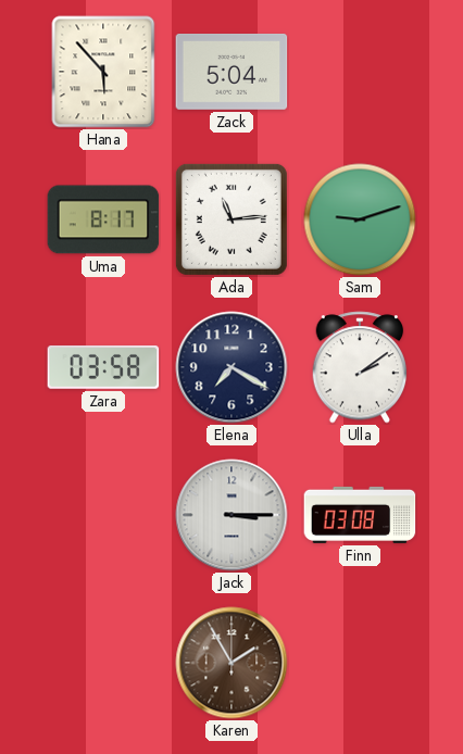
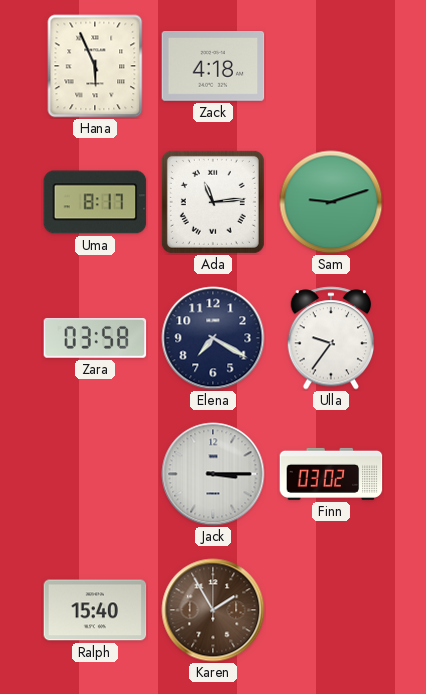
Hana: 5:53 -> 5:56 (95, 66)
Zack: 5:04 -> 4:18 (213, 67)
Ulla: 2:09 -> 9:36 (331, 338)
Finn: 03:08 -> 03:02 (331, 474)
Ralph: none -> 15:40 (95, 610)
